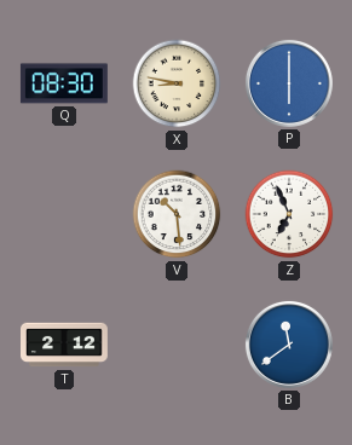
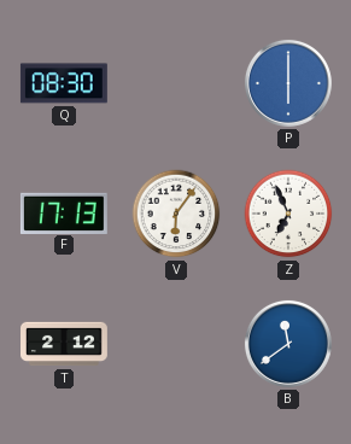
X: 8:47 -> none (177, 83)
F: none -> 17:13 (64, 212)
V: 10:29 -> 6:06 (176, 214)
